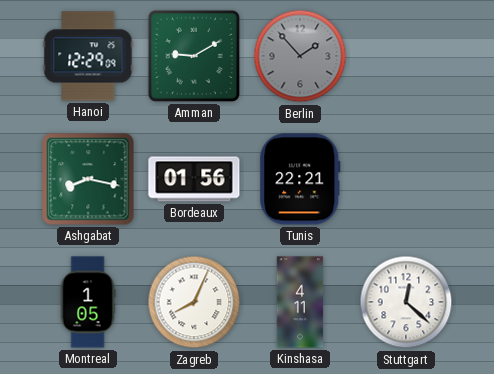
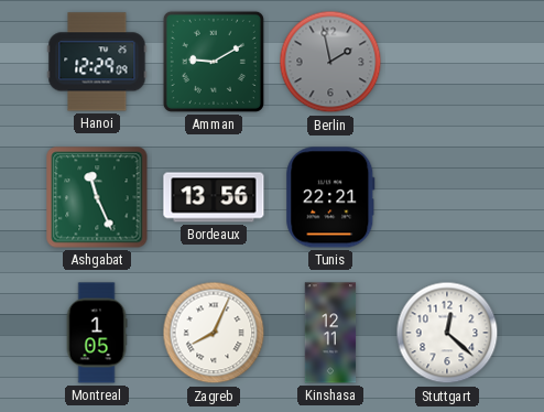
Berlin: 1:53 -> 1:58 (330, 62)
Ashgabat: 8:17 -> 11:26 (97, 197)
Bordeaux: 01:56 -> 13:56 (214, 197)
Kinshasa: 4:11 -> 12:11 (330, 333)
